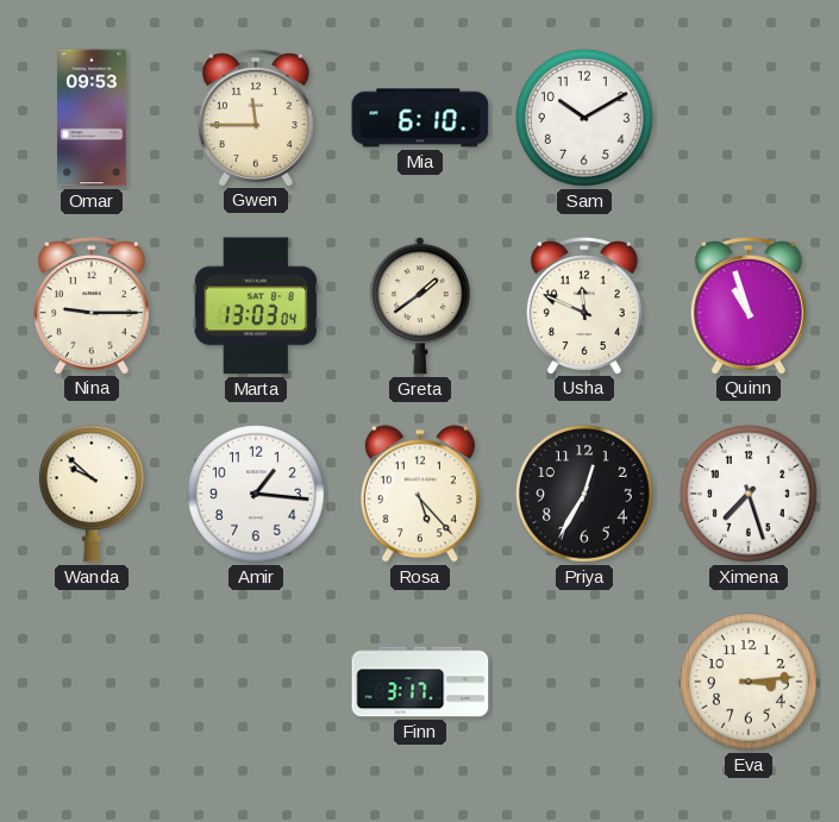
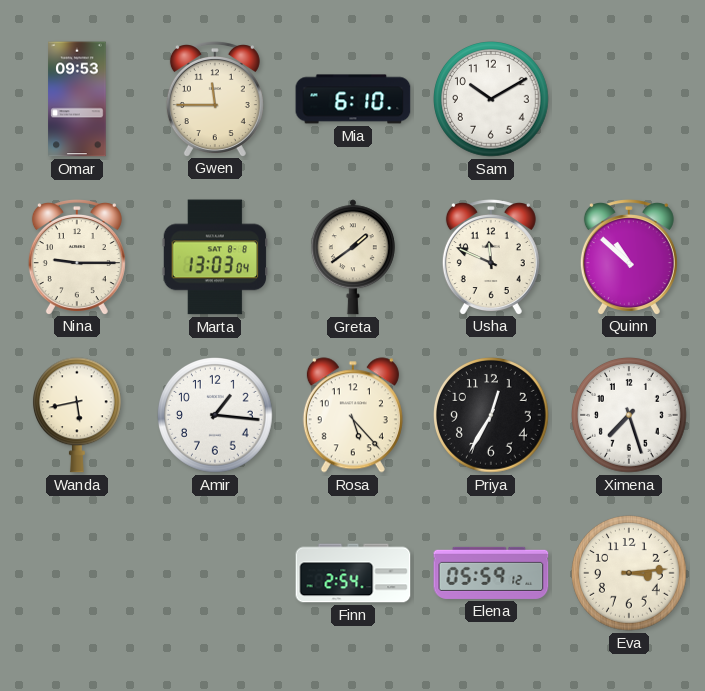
Quinn: 10:57 -> 10:52 (629, 257)
Wanda: 9:52 -> 5:43 (77, 415)
Finn: 3:17 -> 2:54 (353, 573)
Elena: none -> 05:59 (491, 573)
